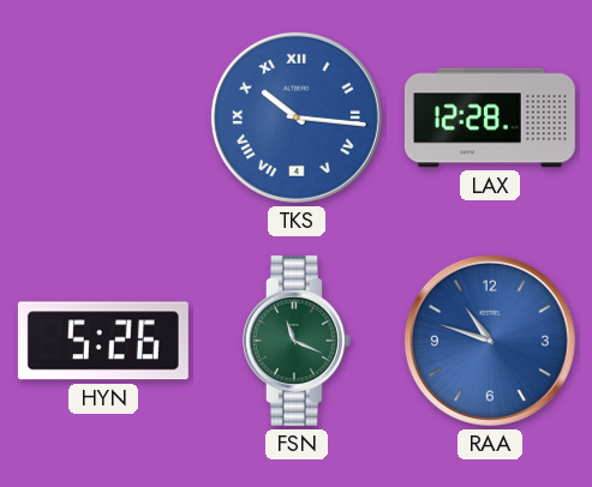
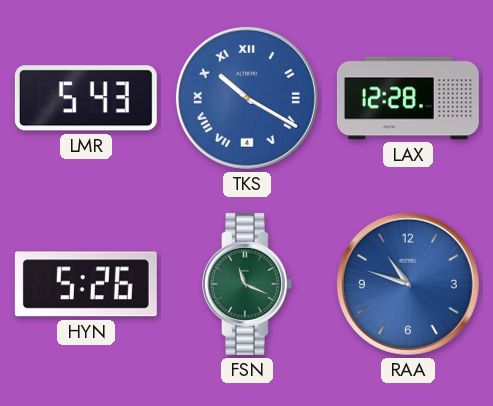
LMR: none -> 5:43 (86, 98)
TKS: 10:16 -> 10:20 (247, 98)
